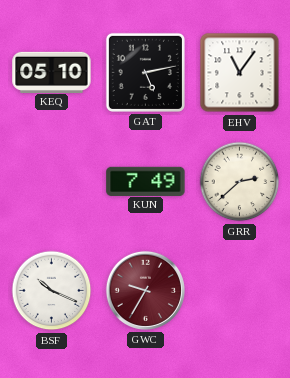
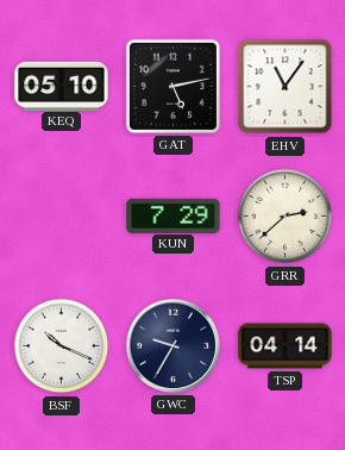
KUN: 7:49 -> 7:29 (174, 215)
GWC dial: burgundy -> navy (172, 345)
TSP: none -> 04:14 (286, 346)
